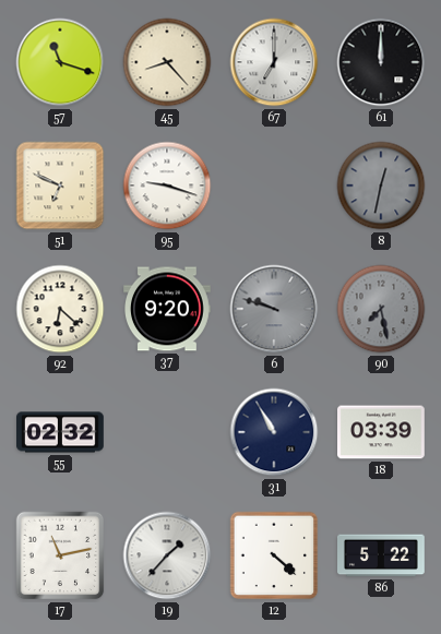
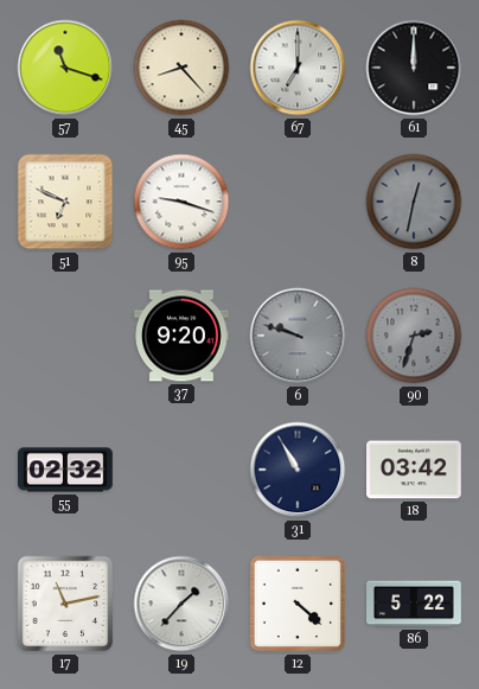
92: 6:22 -> none (60, 309)
90: 7:28 -> 2:33 (414, 336)
18: 03:39 -> 03:42 (415, 470)
